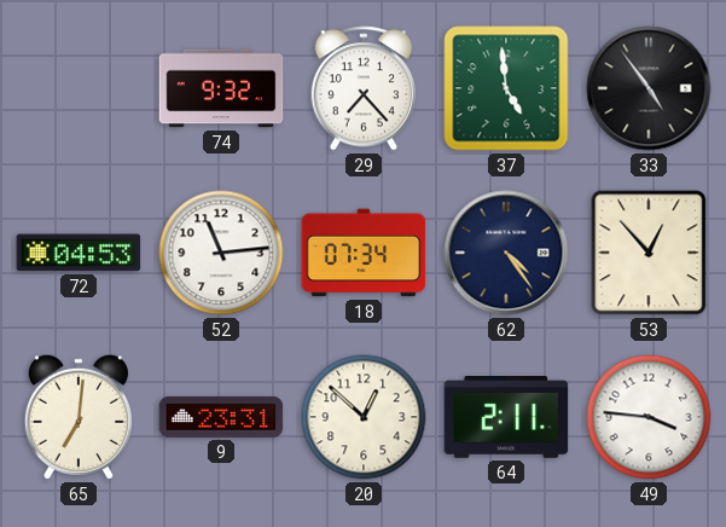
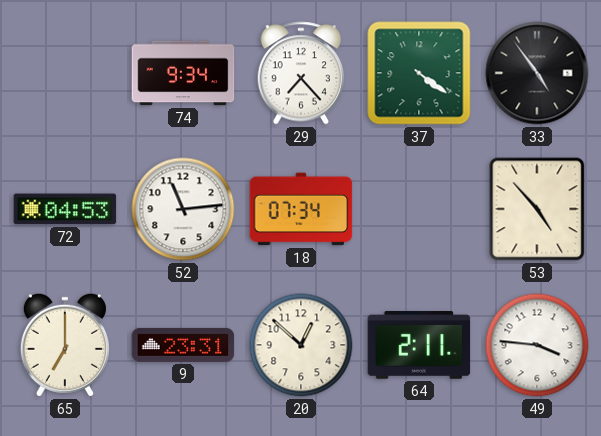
74: 9:32 -> 9:34 (183, 73)
37: 4:59 -> 4:21 (419, 73)
62: 4:24 -> none (506, 253)
53: 12:53 -> 4:53 (537, 209)
65: 7:01 -> 7:00 (65, 345)
